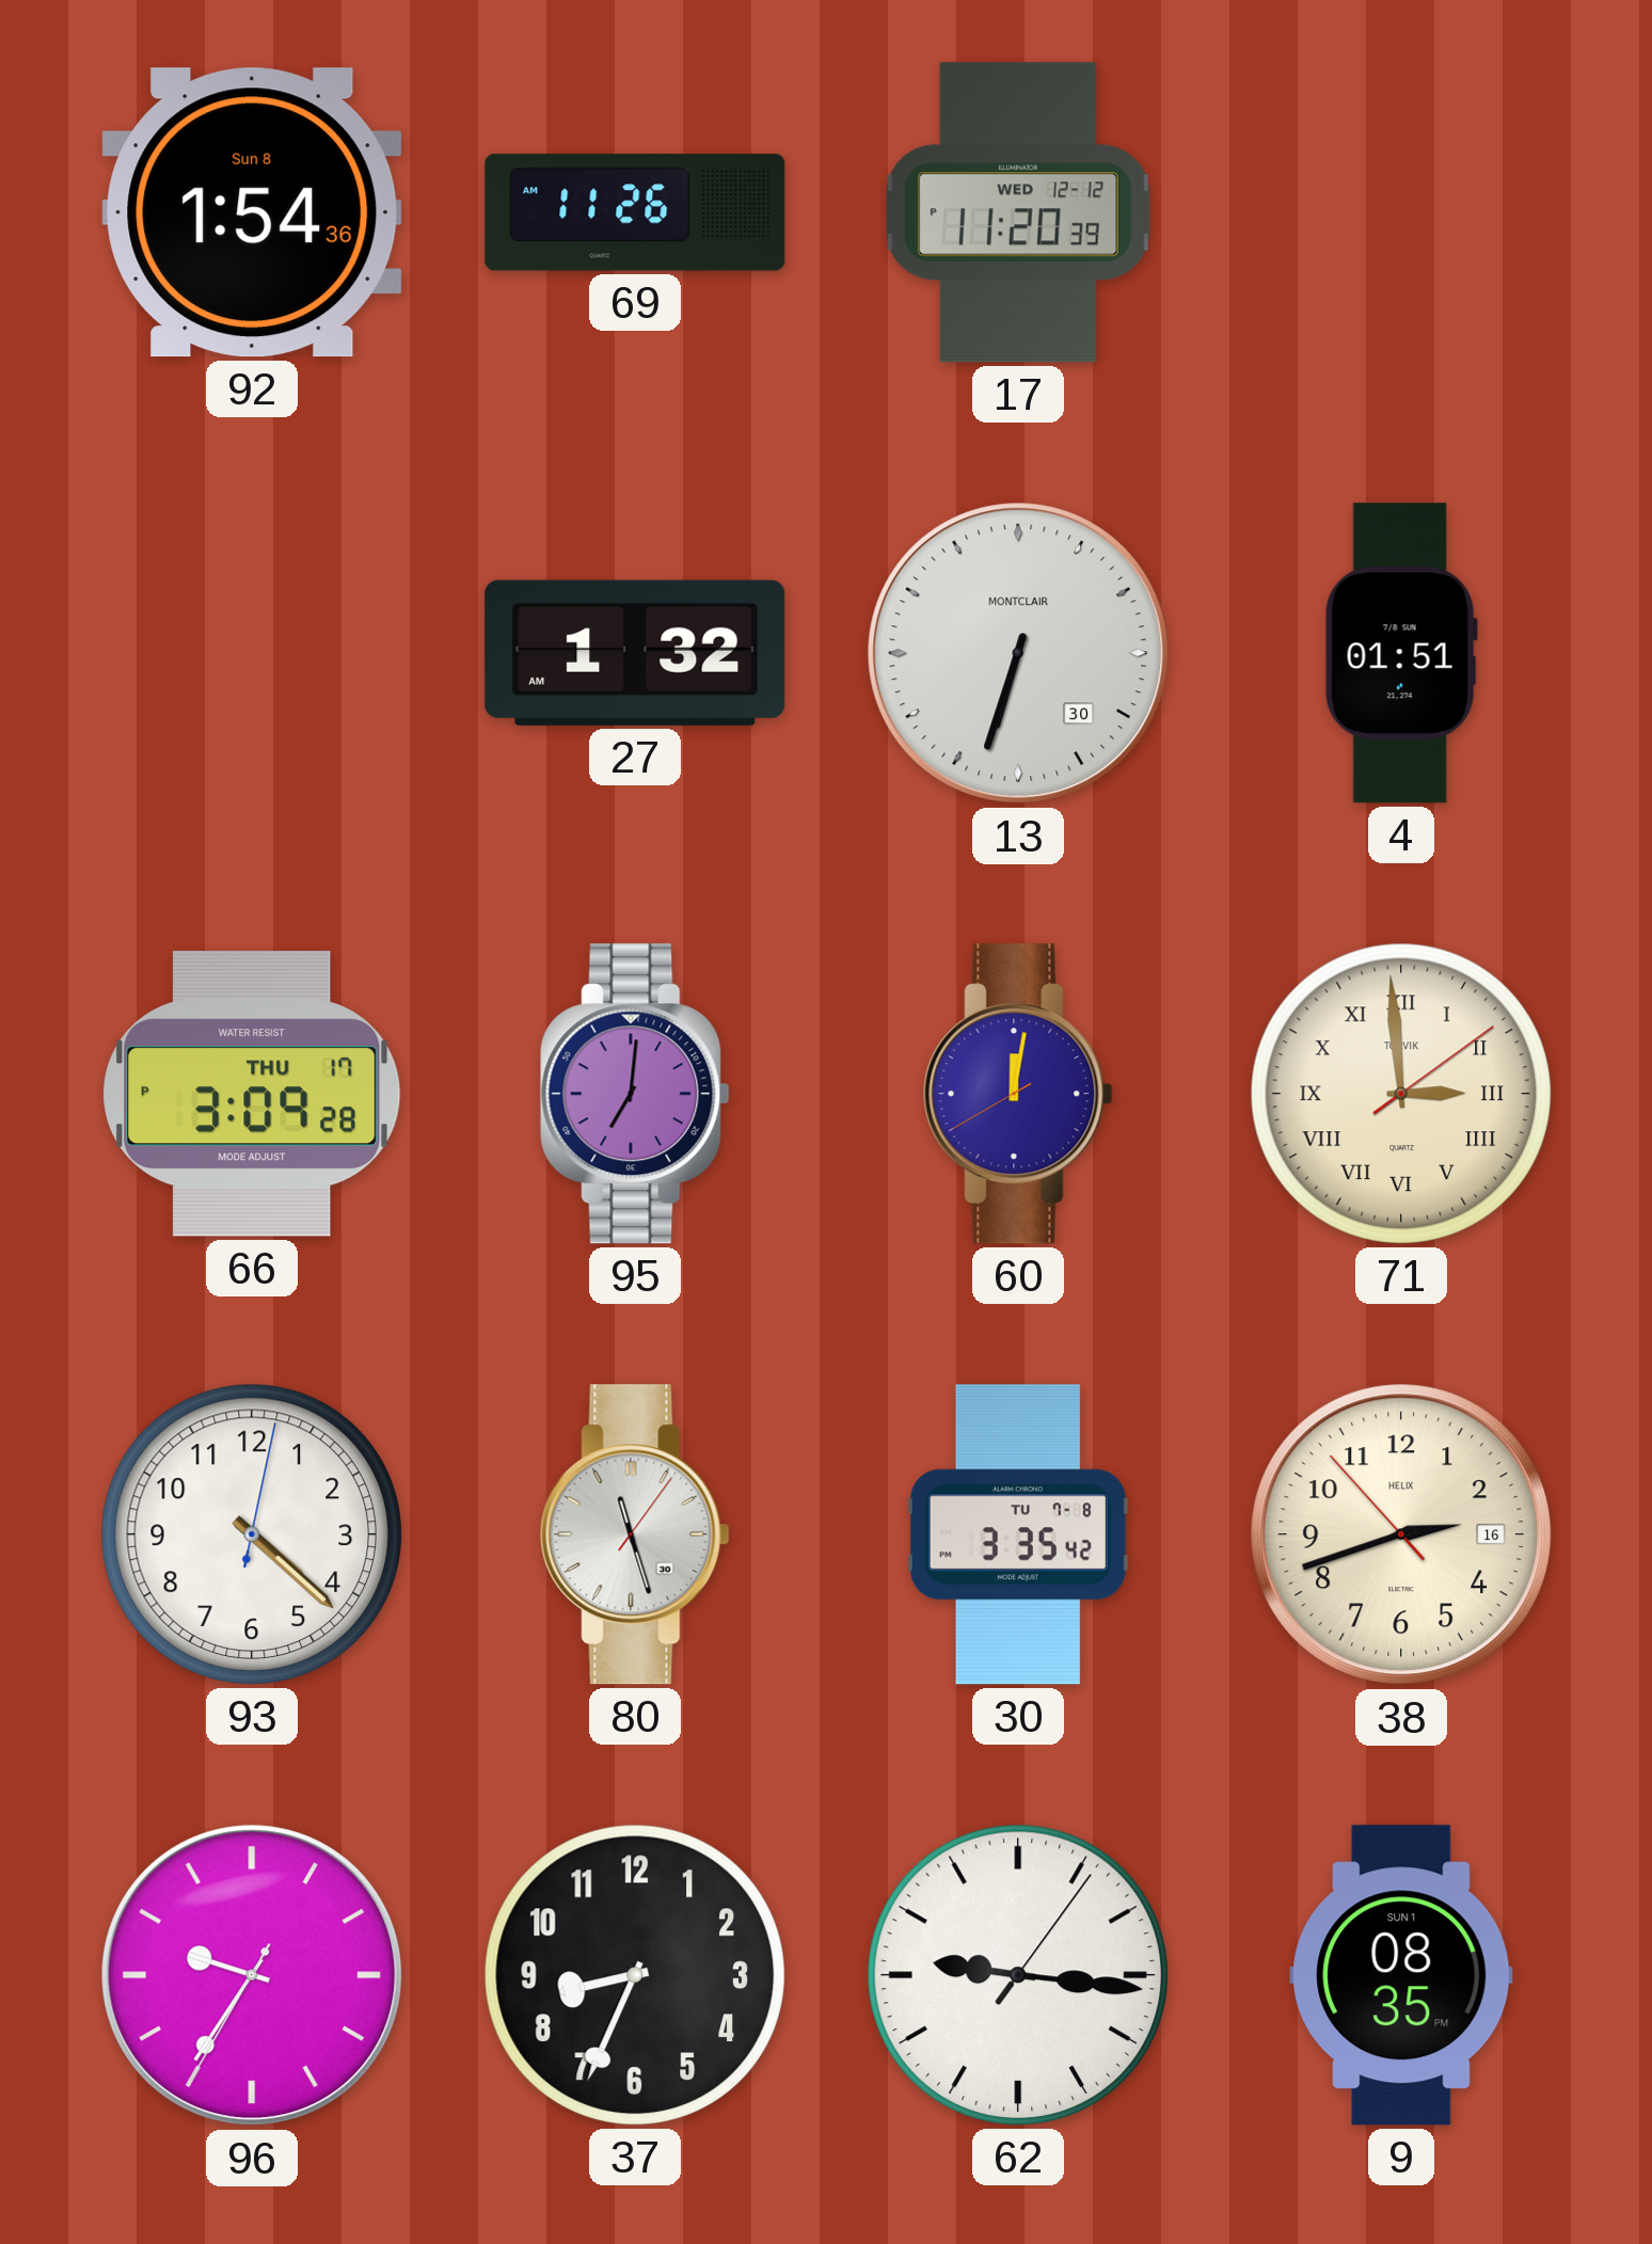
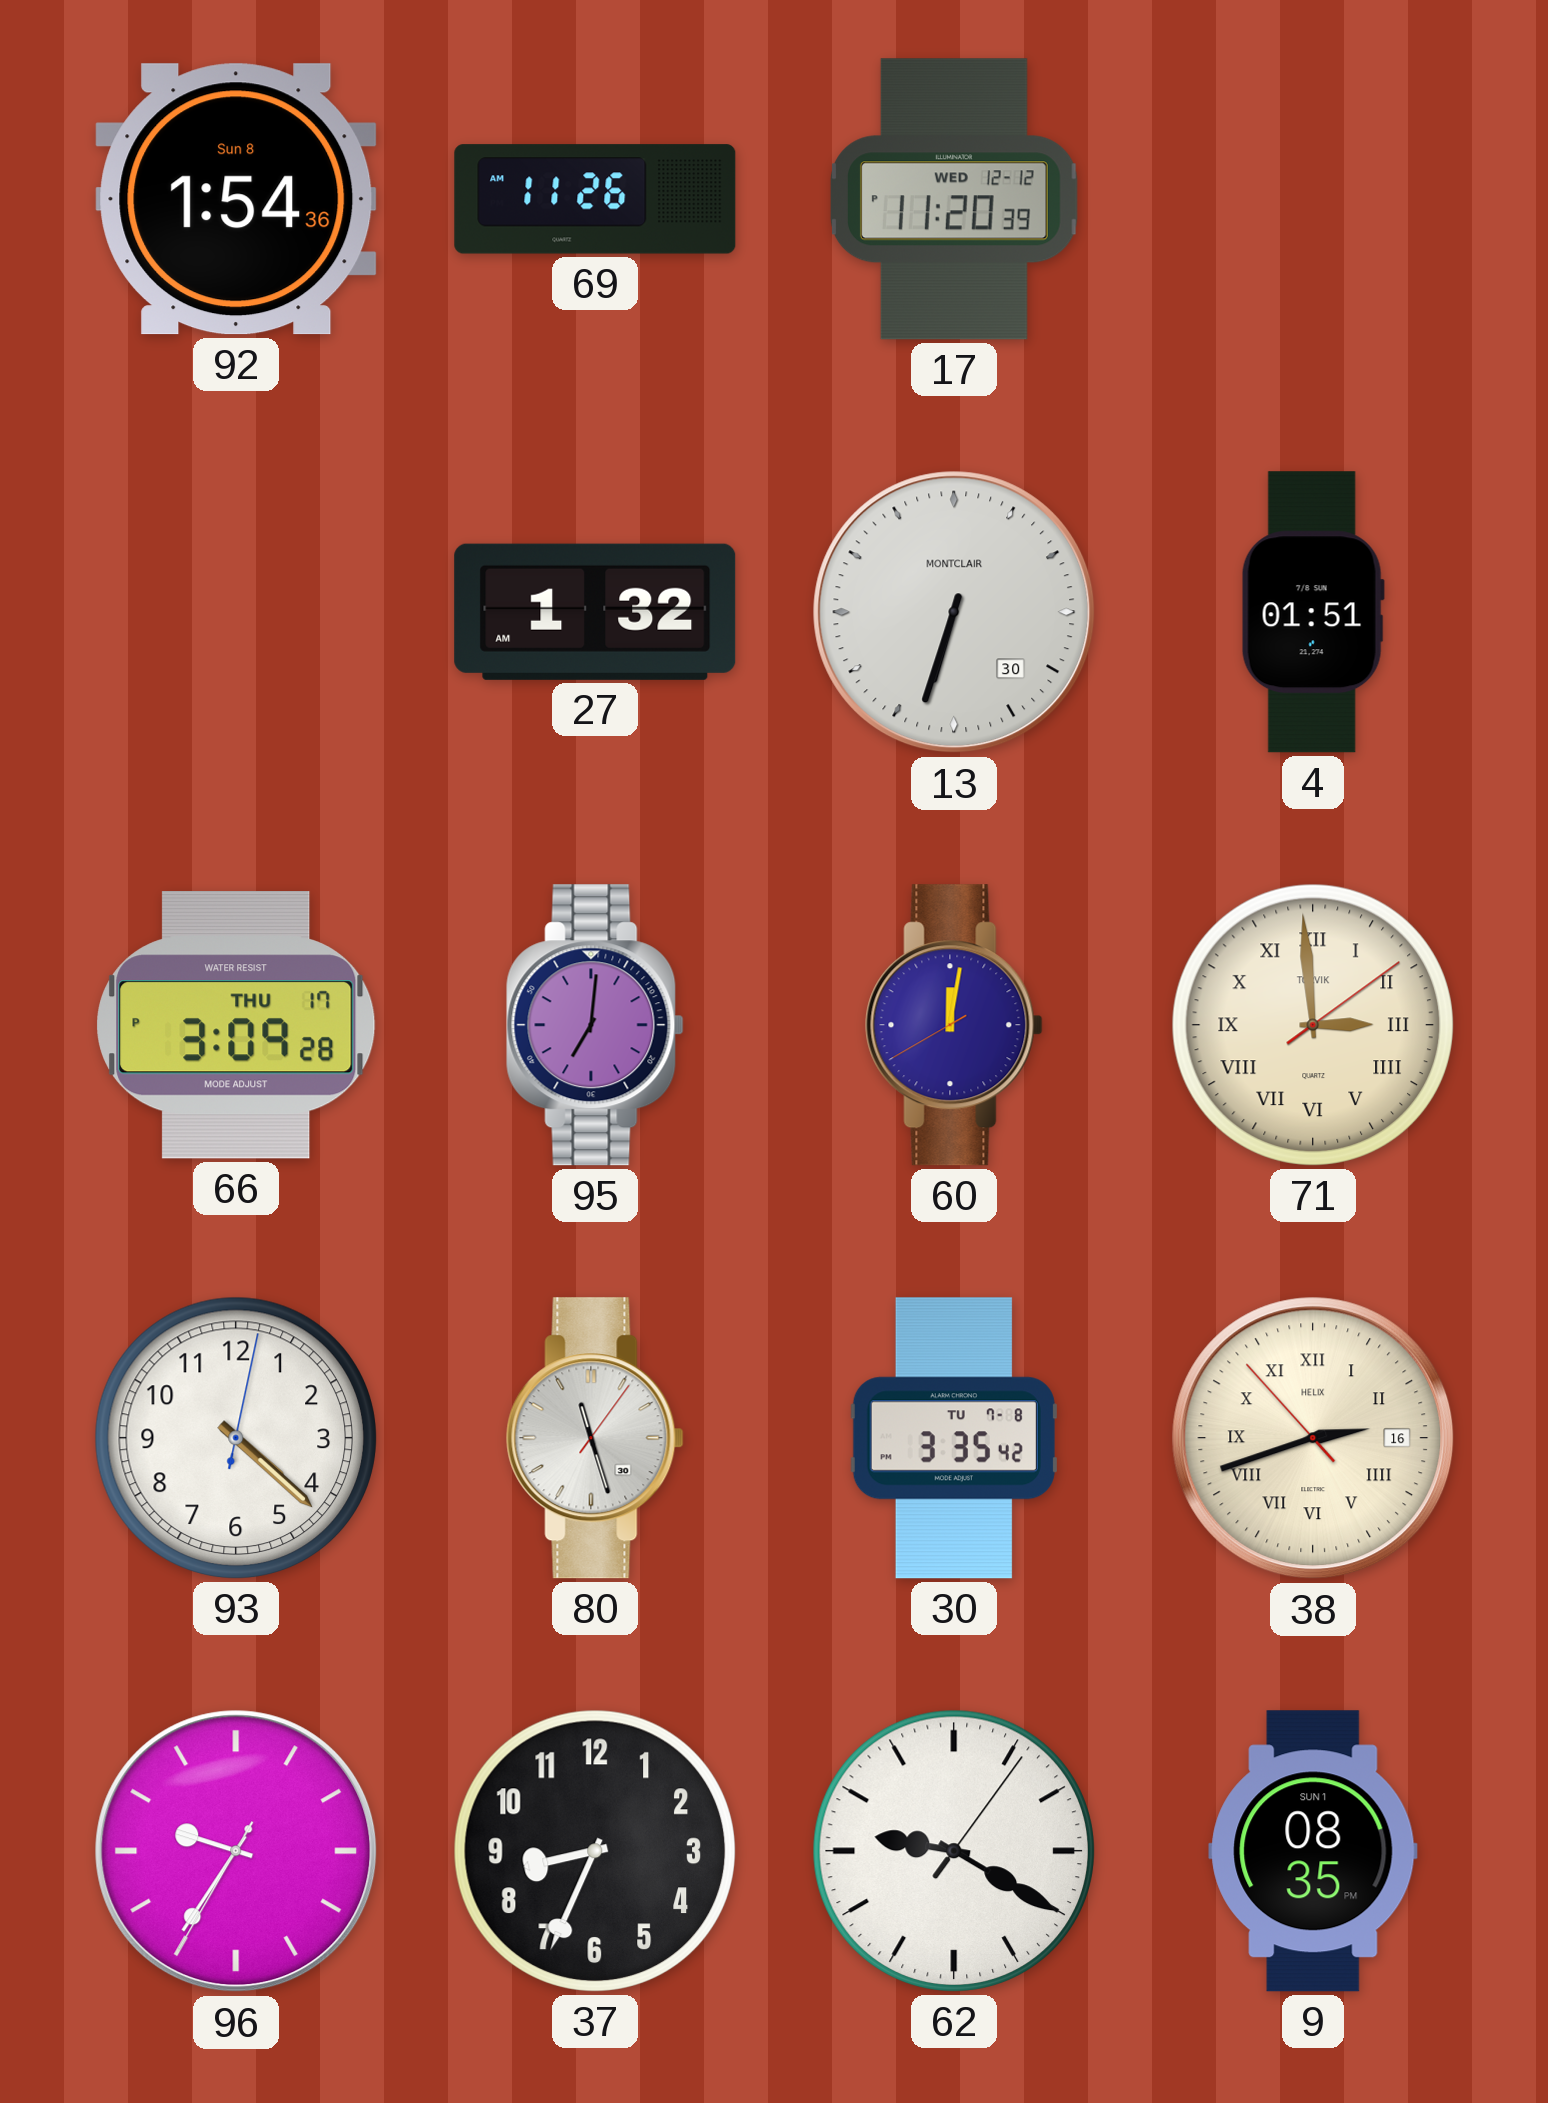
38 numerals: Arabic -> Roman (1313, 1438)
62: 9:16 -> 9:20 (954, 1851)
